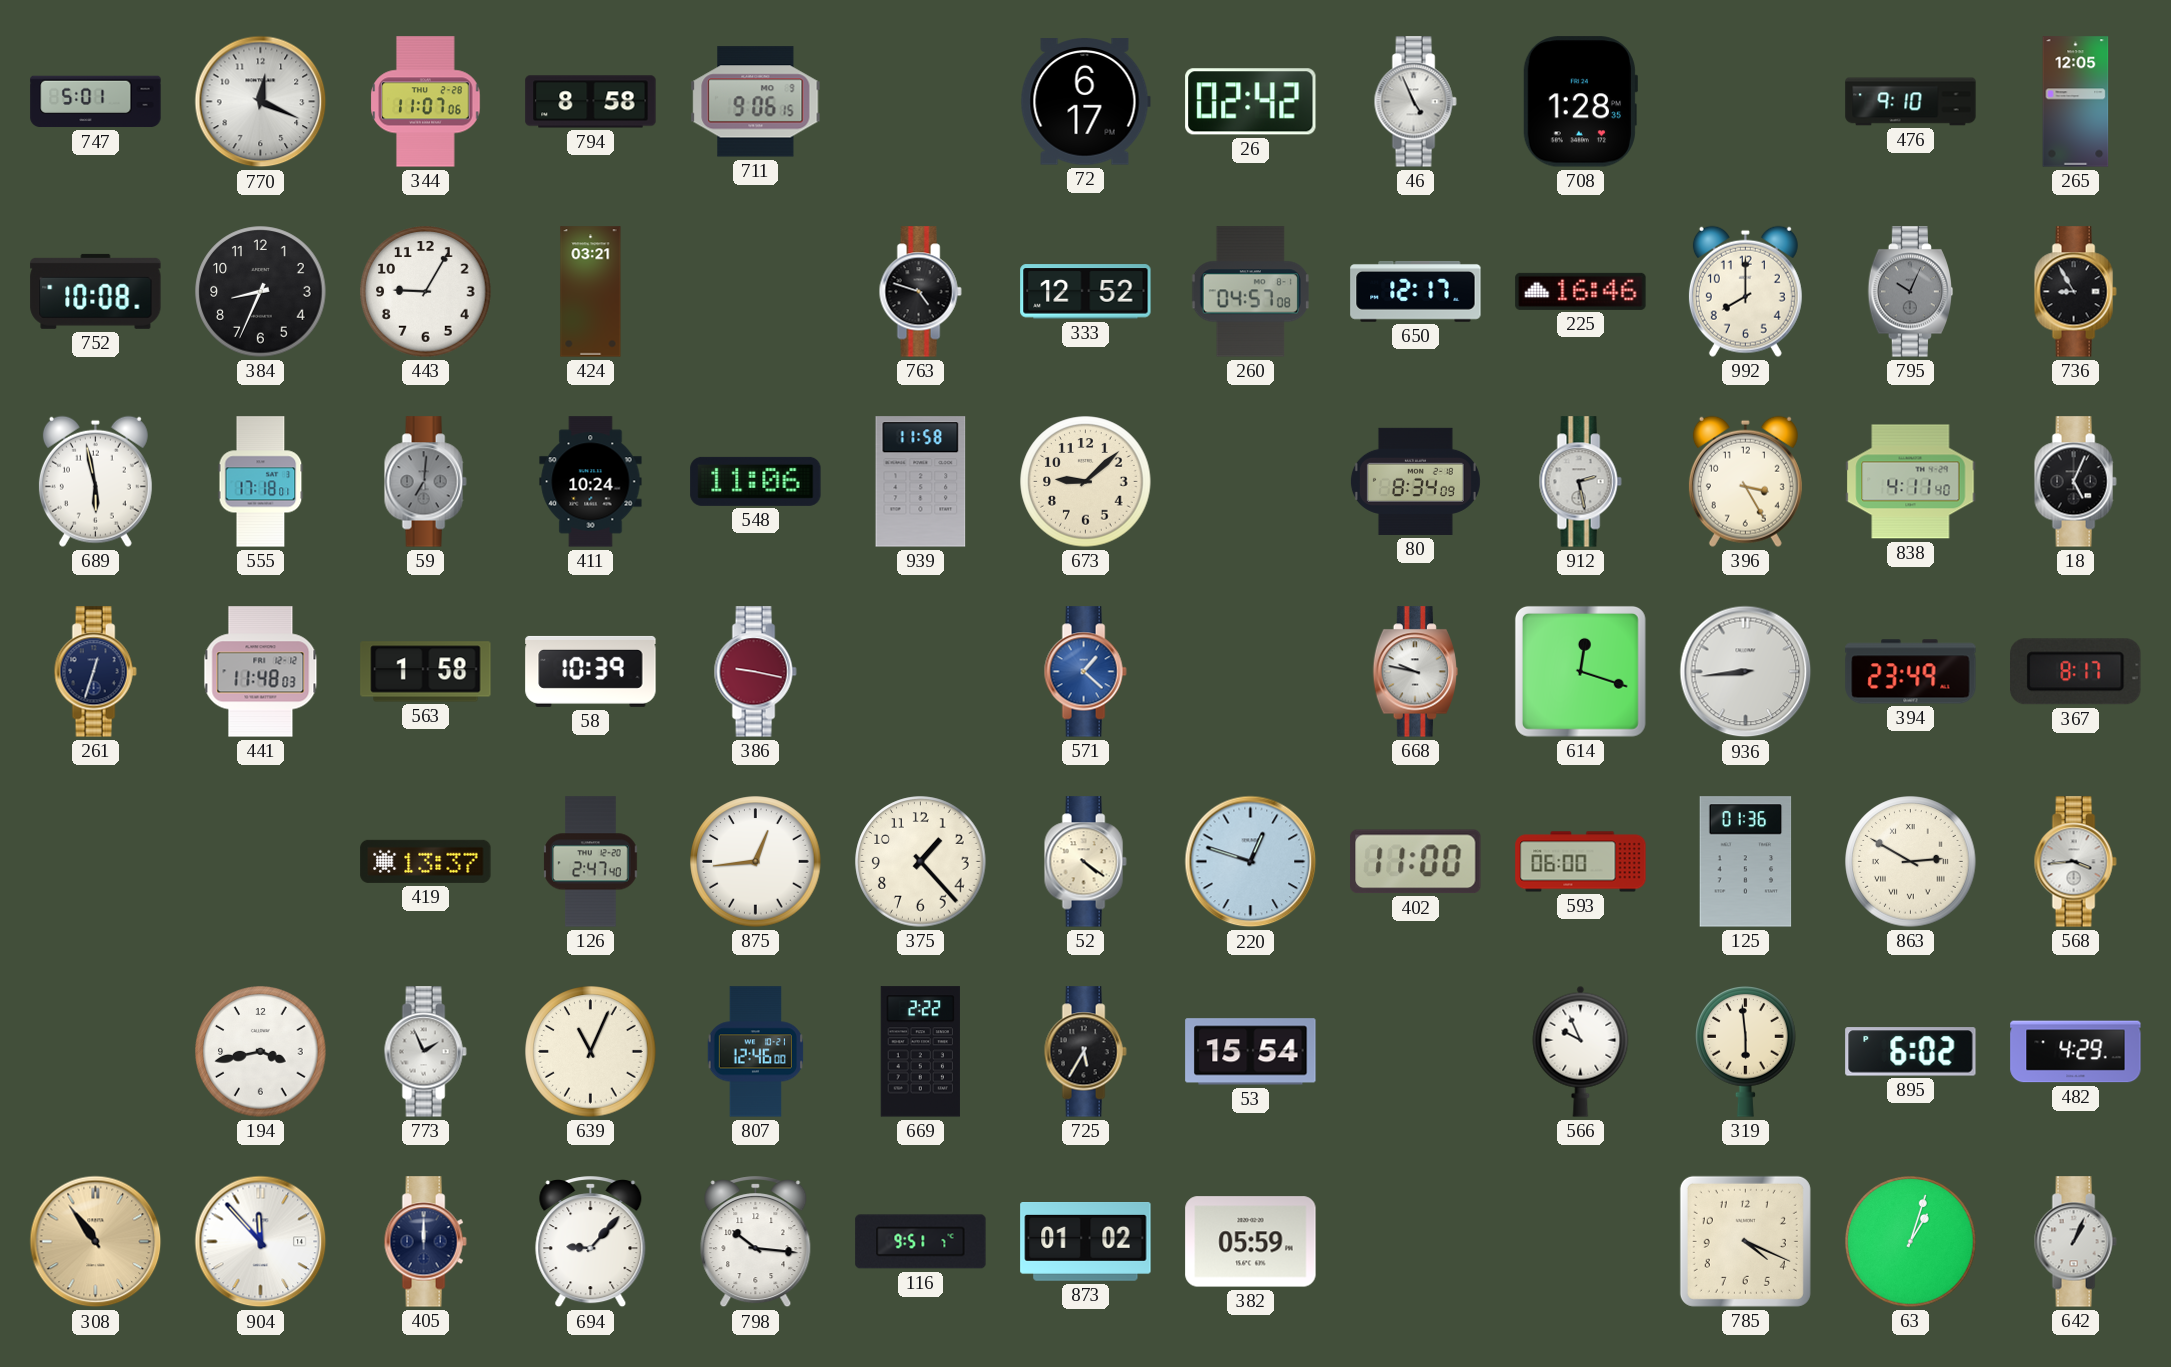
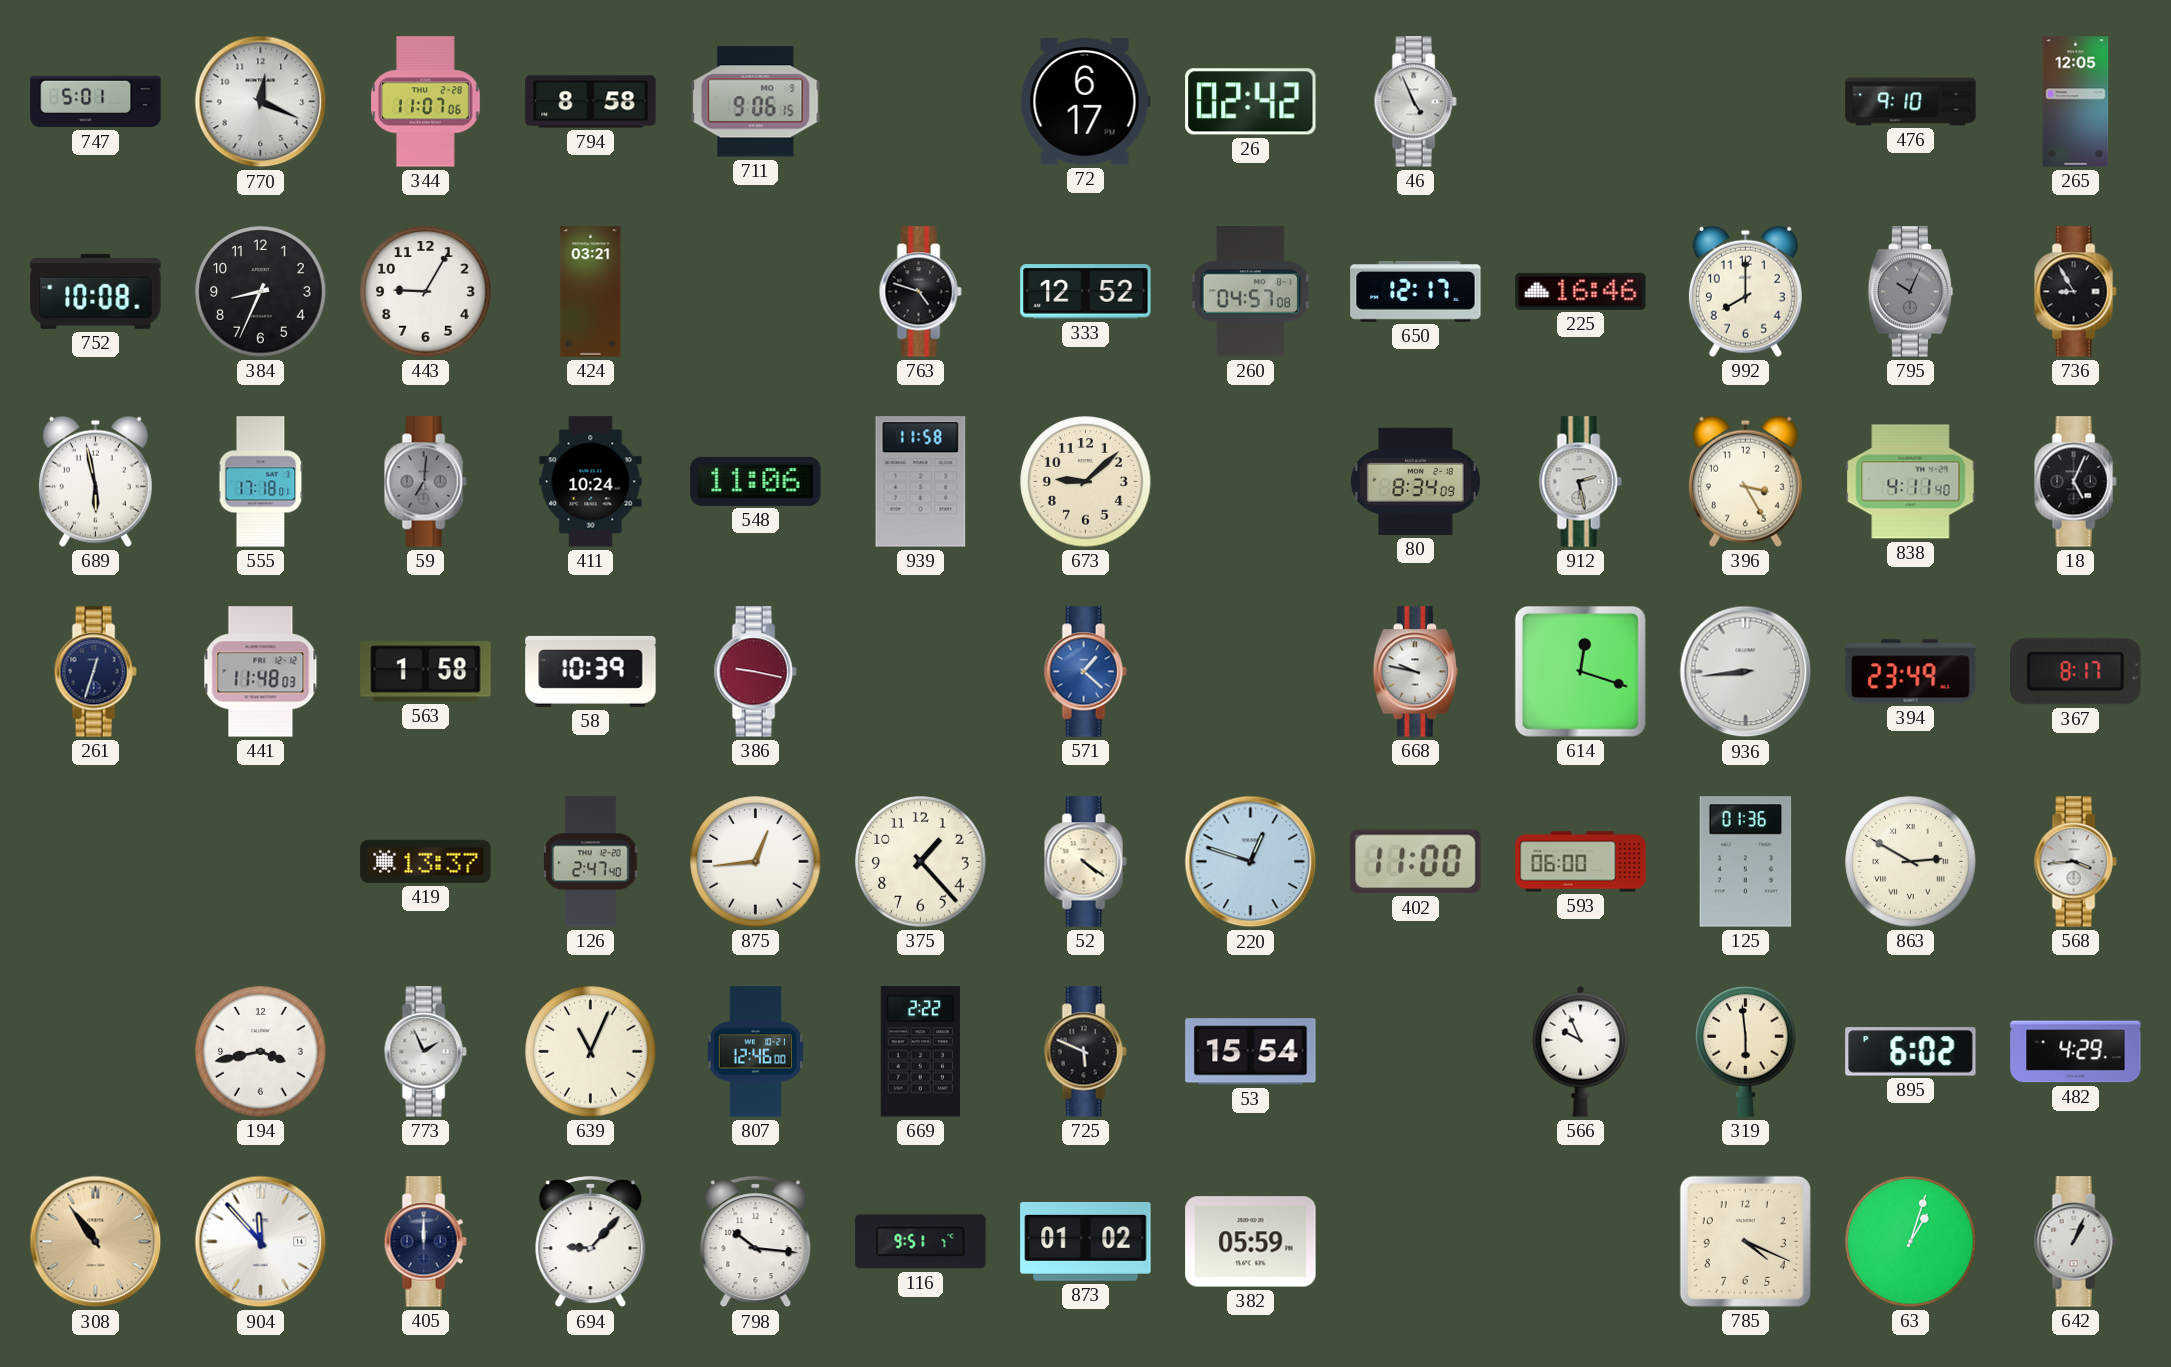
708: 1:28 -> none (1580, 102)
725: 5:35 -> 5:49 (1085, 1052)
